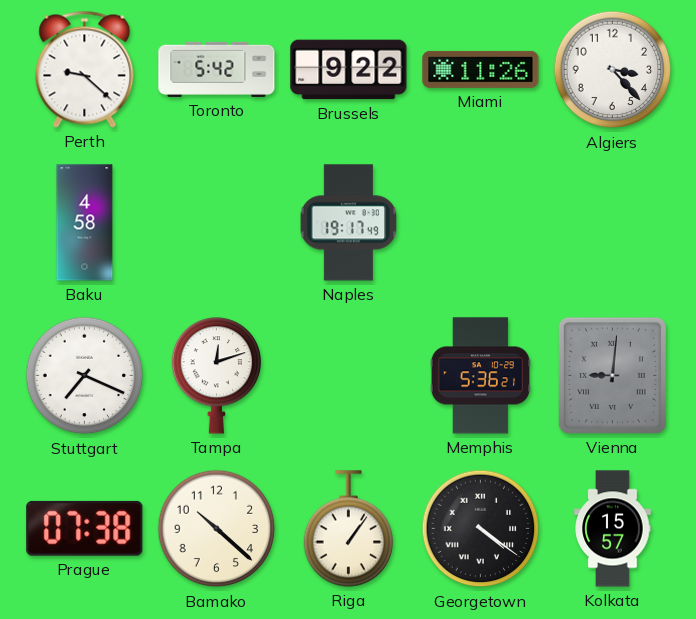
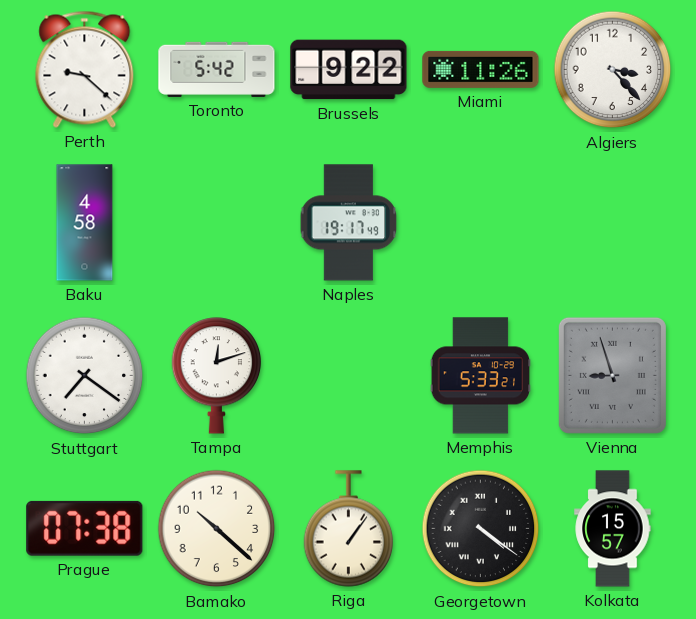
Stuttgart: 7:19 -> 7:21 (85, 376)
Memphis: 5:36 -> 5:33 (481, 376)
Vienna: 9:01 -> 8:57 (612, 375)
